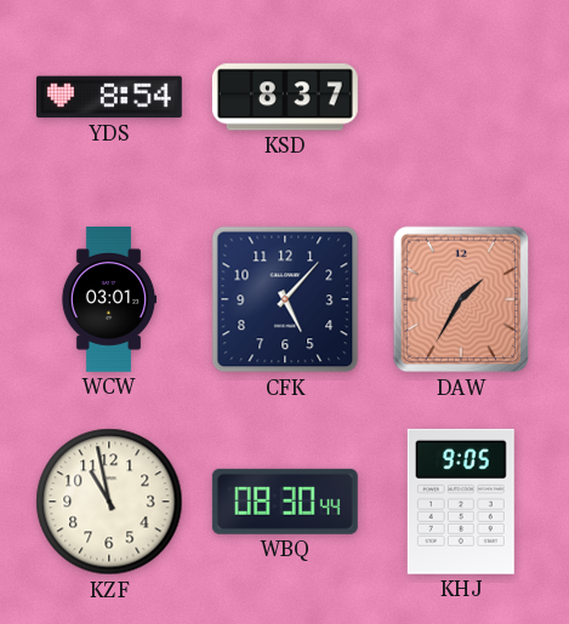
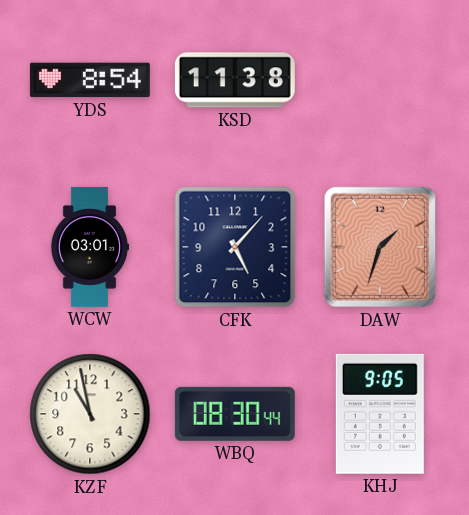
KSD: 8:37 -> 11:38 (235, 80)
DAW: 1:35 -> 1:33 (379, 247)
